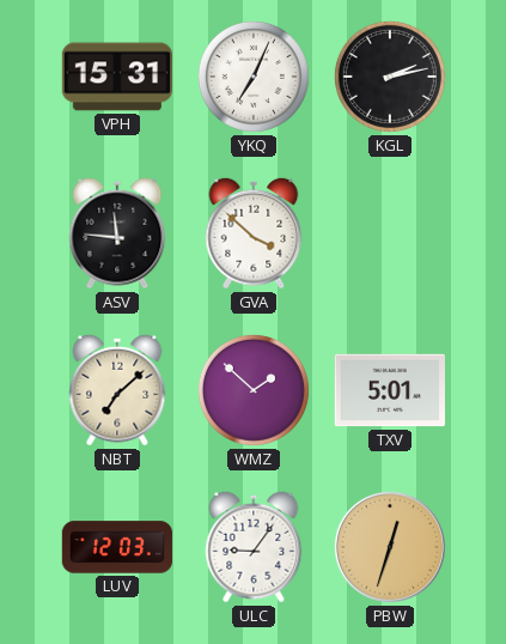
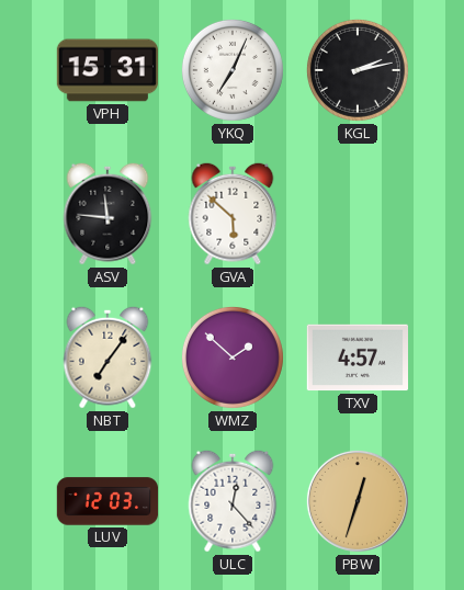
GVA: 3:52 -> 5:52 (233, 214)
NBT: 7:08 -> 7:06 (107, 358)
TXV: 5:01 -> 4:57 (357, 358)
ULC: 9:06 -> 12:23 (233, 501)
